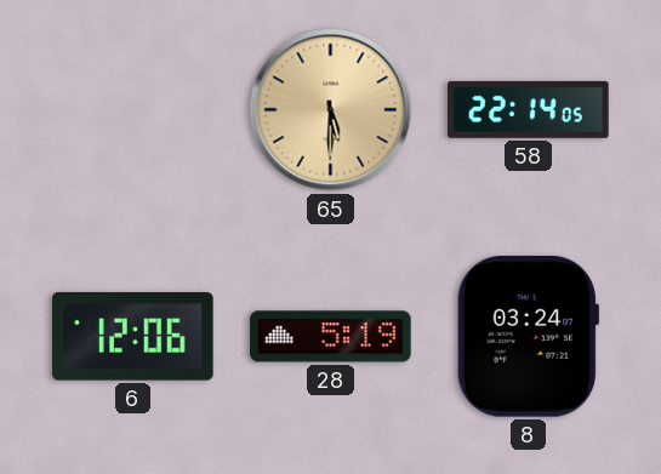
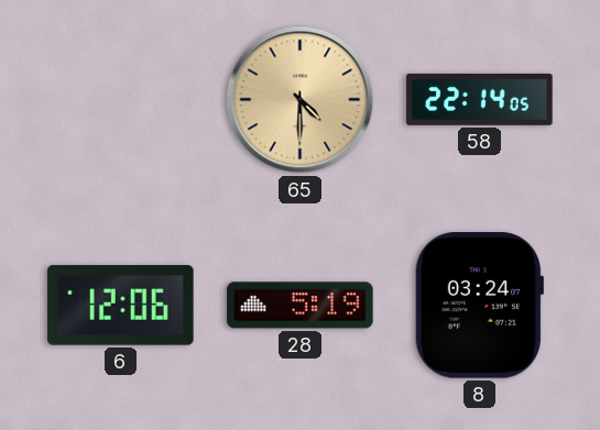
65: 5:30 -> 4:30 (301, 100)
